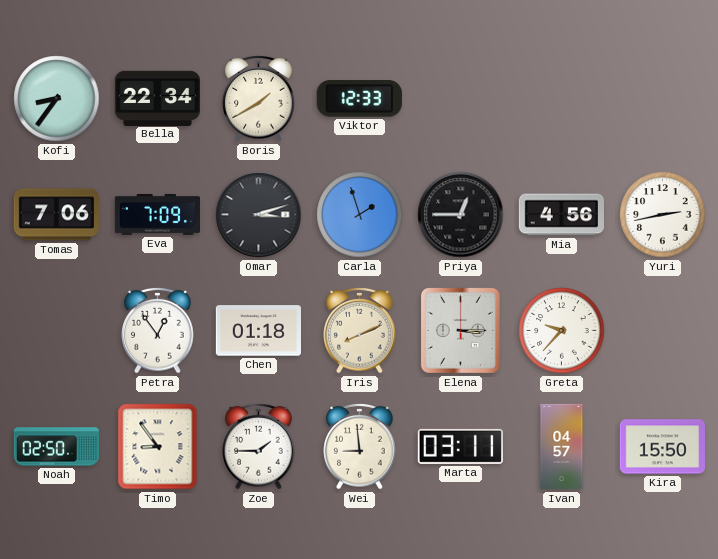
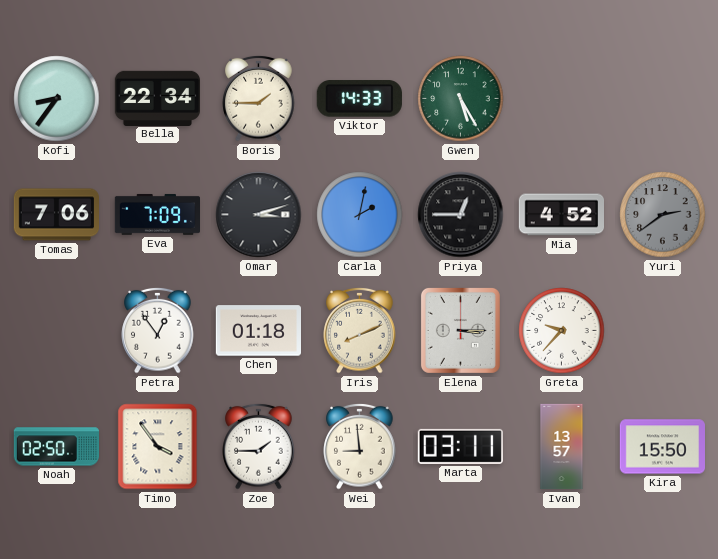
Boris: 1:40 -> 1:45 (259, 98)
Viktor: 12:33 -> 14:33 (359, 99)
Gwen: none -> 5:25 (461, 99)
Carla: 1:57 -> 2:02 (360, 215)
Mia: 4:56 -> 4:52 (561, 215)
Yuri: 2:43 -> 2:39 (663, 215)
Yuri dial: white -> grey (663, 215)
Timo: 8:54 -> 3:54 (158, 447)
Ivan: 04:57 -> 13:57 (562, 447)
